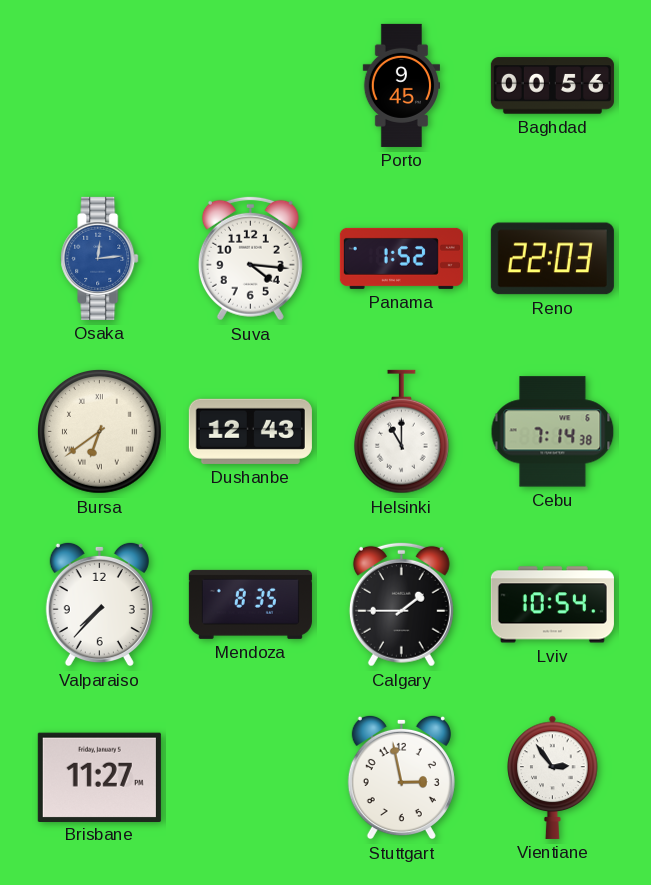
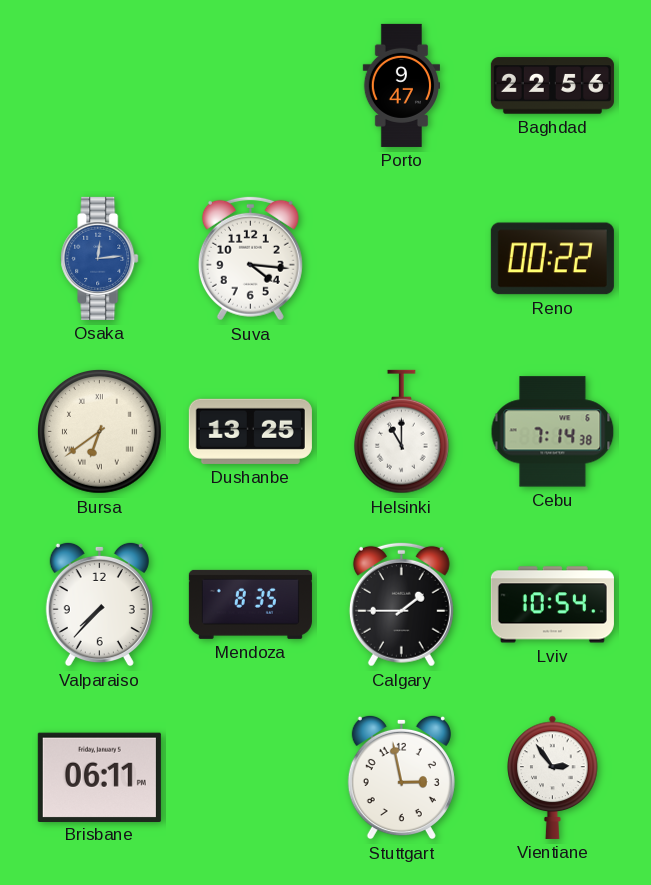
Porto: 9:45 -> 9:47 (401, 85)
Baghdad: 00:56 -> 22:56 (552, 86)
Panama: 1:52 -> none (401, 258)
Reno: 22:03 -> 00:22 (552, 259)
Dushanbe: 12:43 -> 13:25 (250, 431)
Brisbane: 11:27 -> 06:11 (99, 777)
